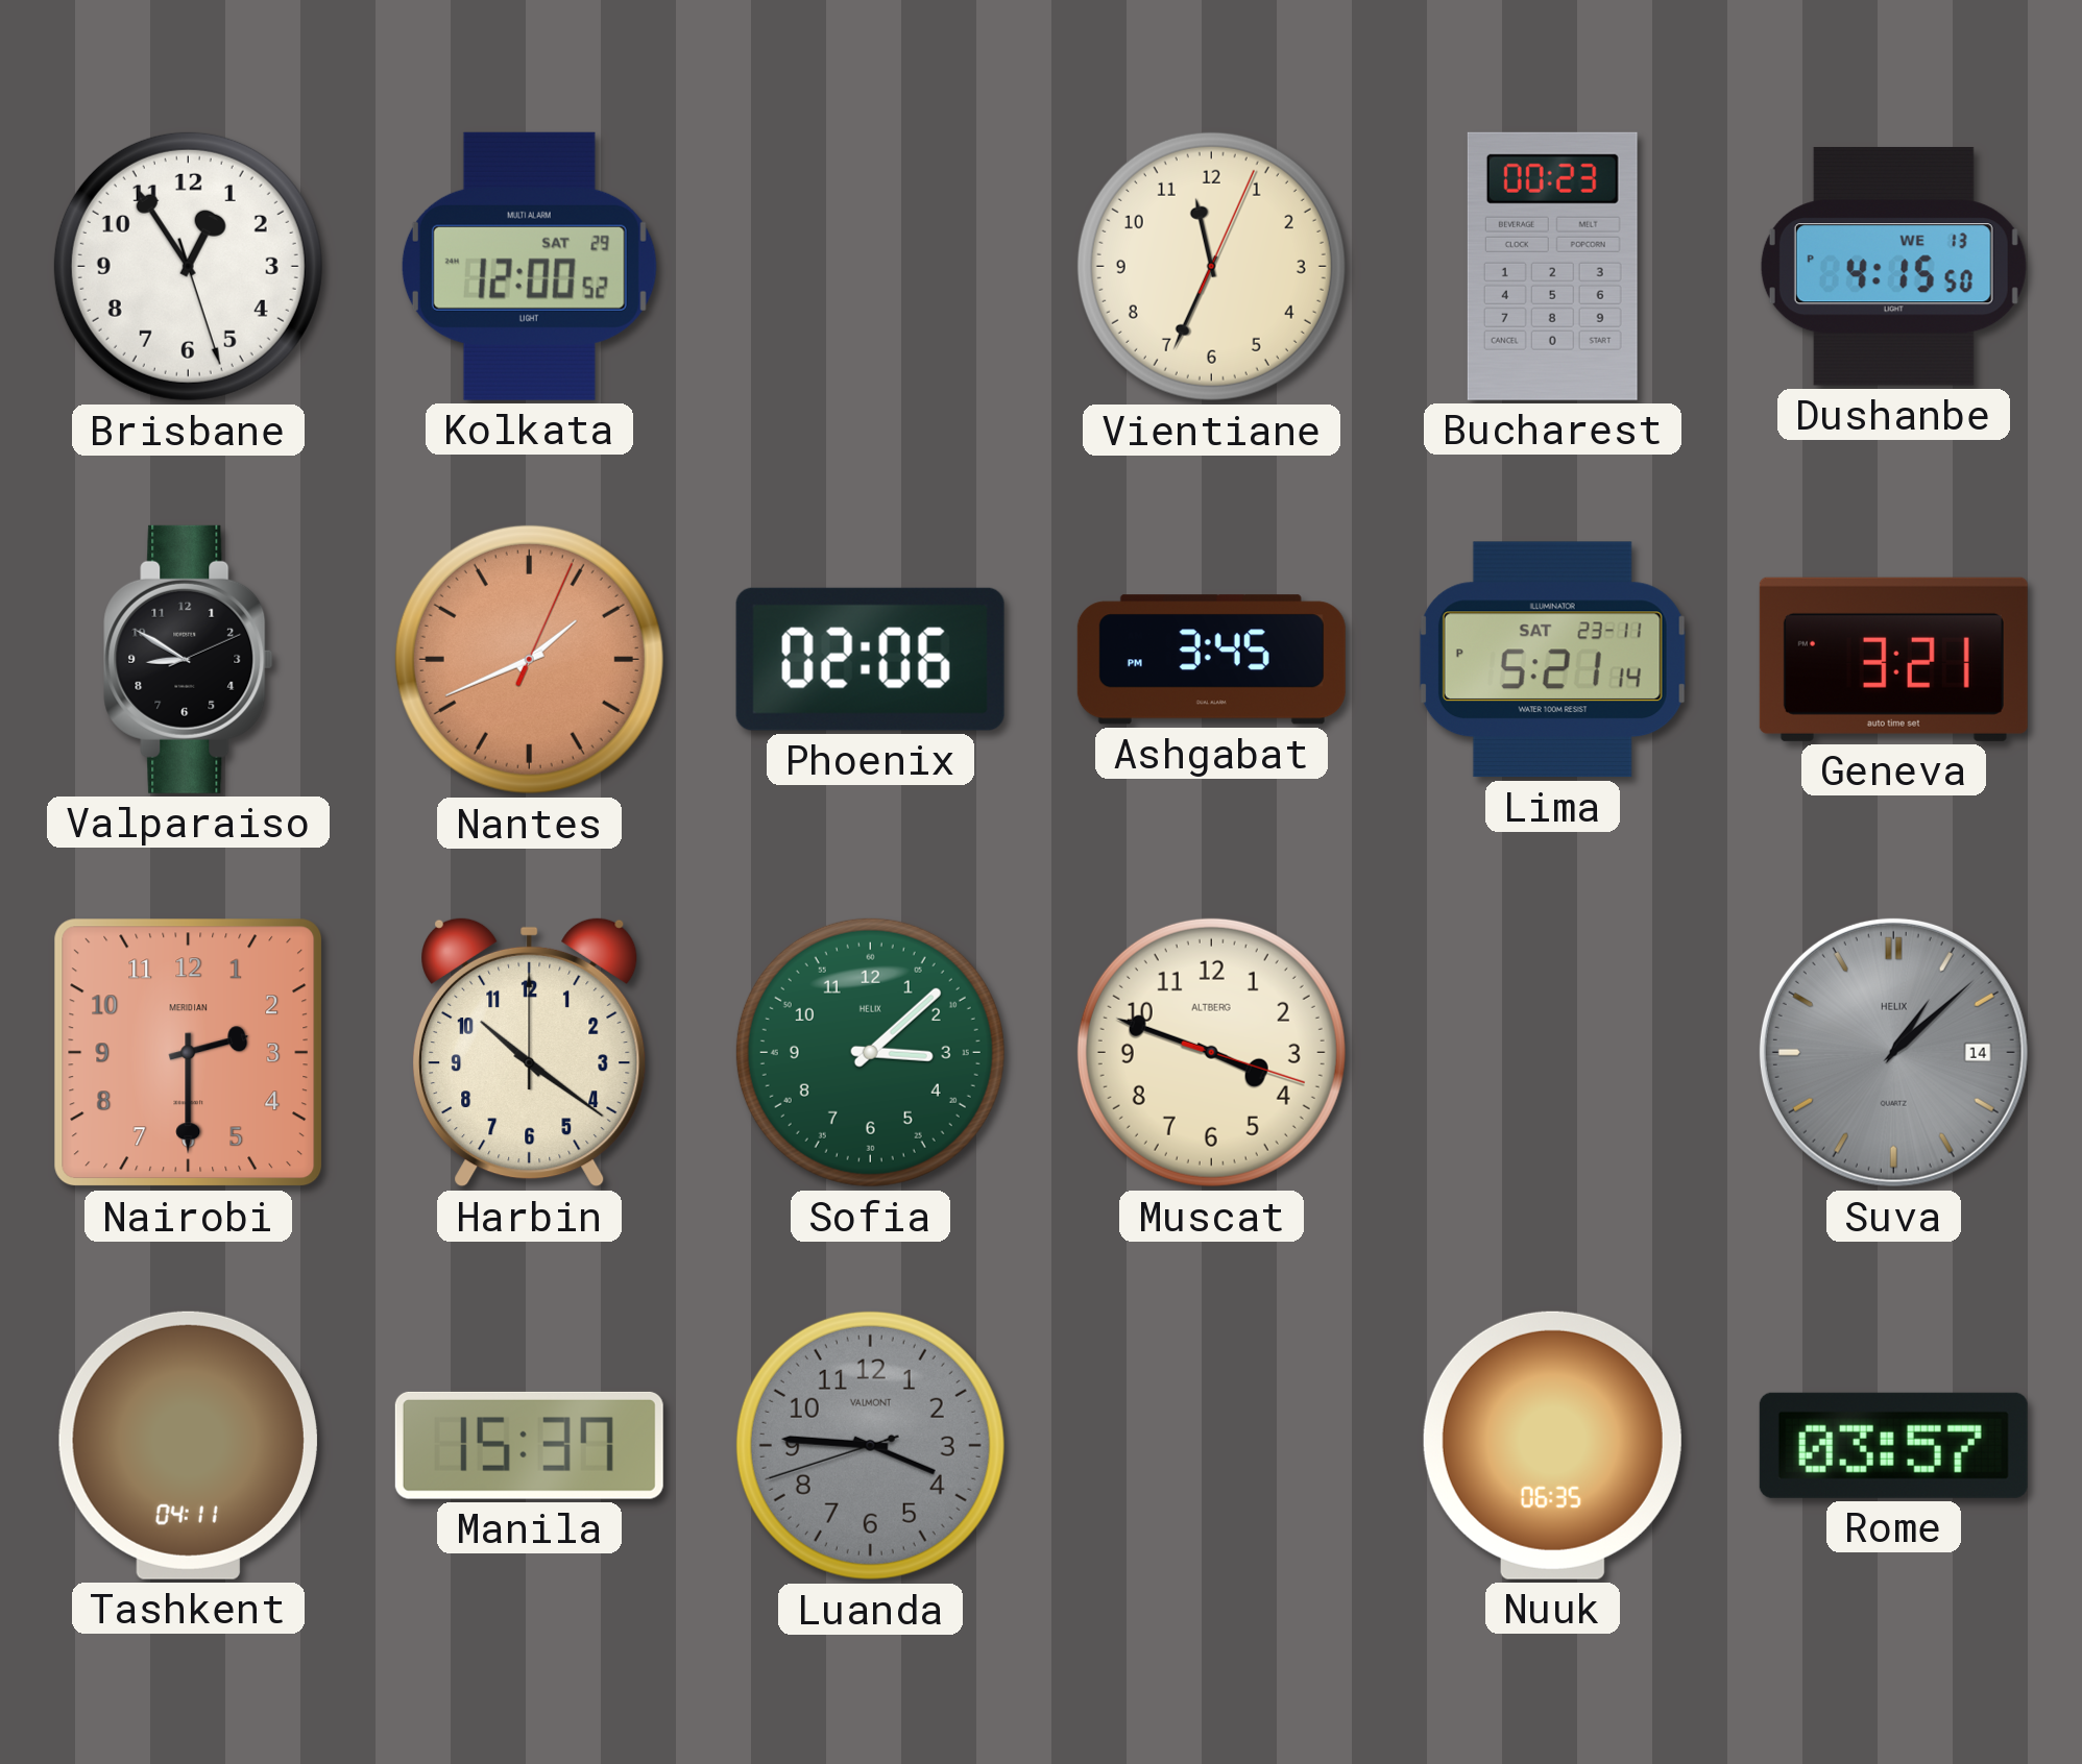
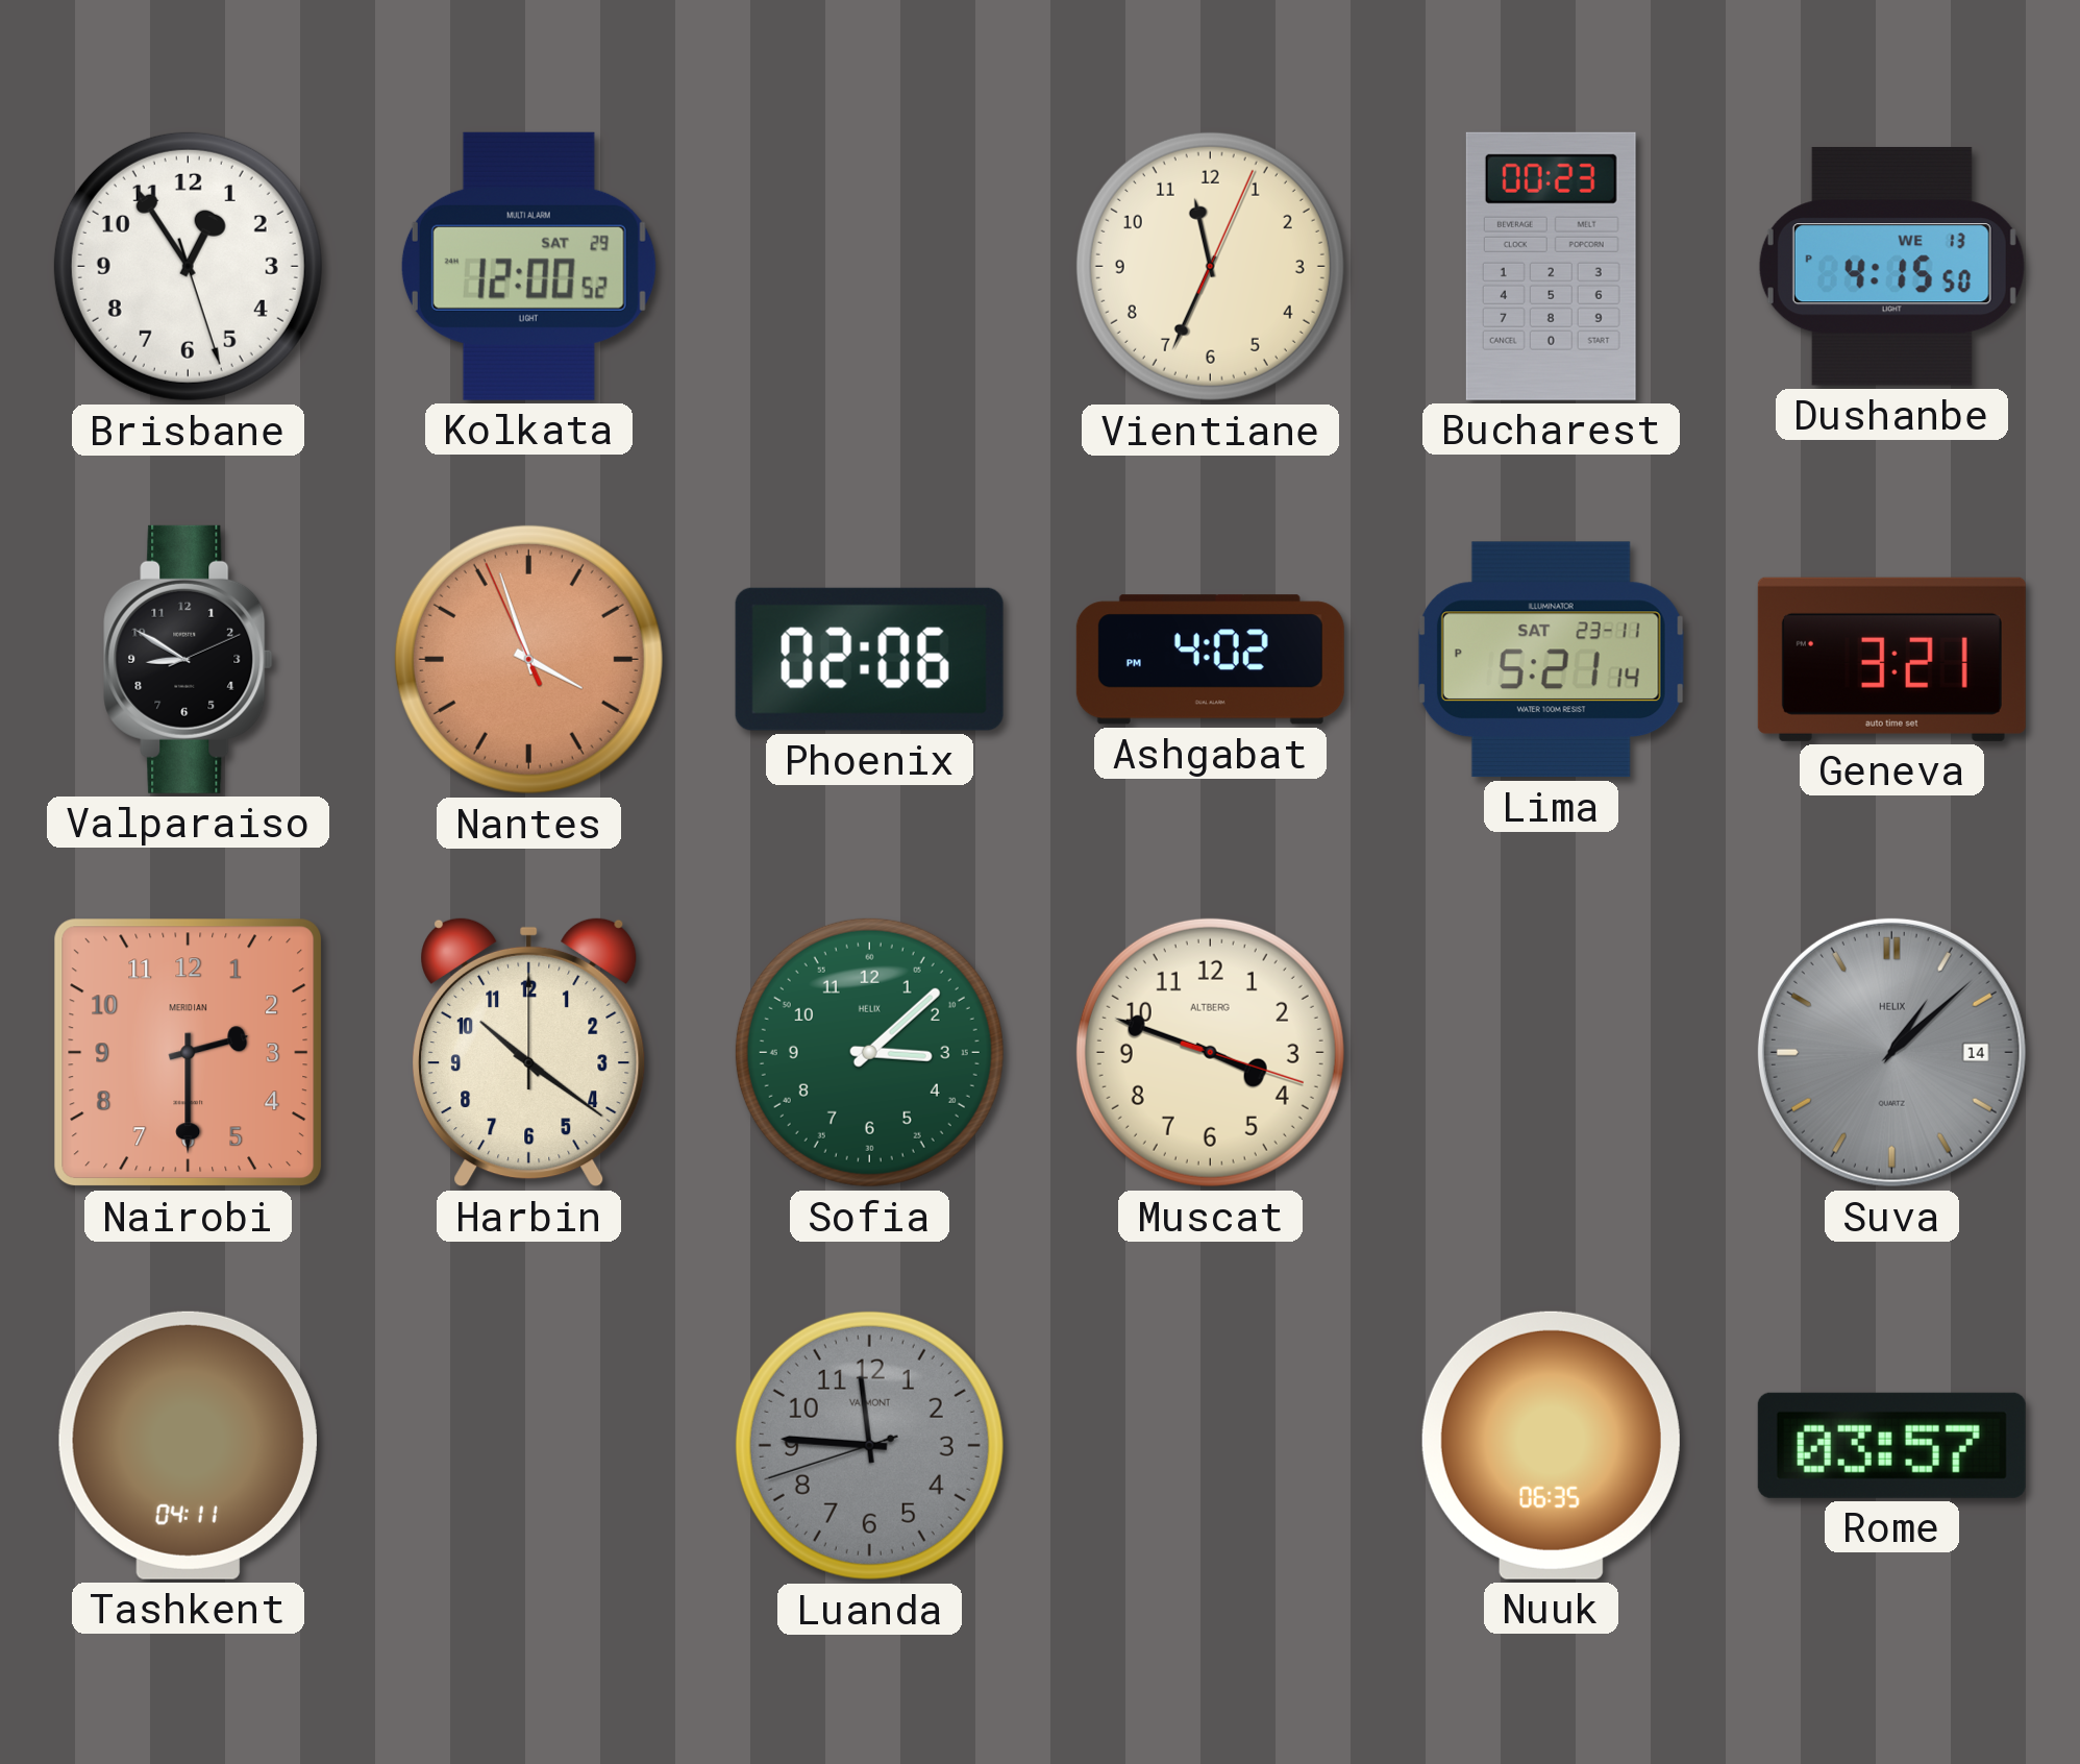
Nantes: 1:41 -> 3:56 (528, 659)
Ashgabat: 3:45 -> 4:02 (1210, 660)
Manila: 15:37 -> none (529, 1445)
Luanda: 3:45 -> 11:45 (869, 1445)
